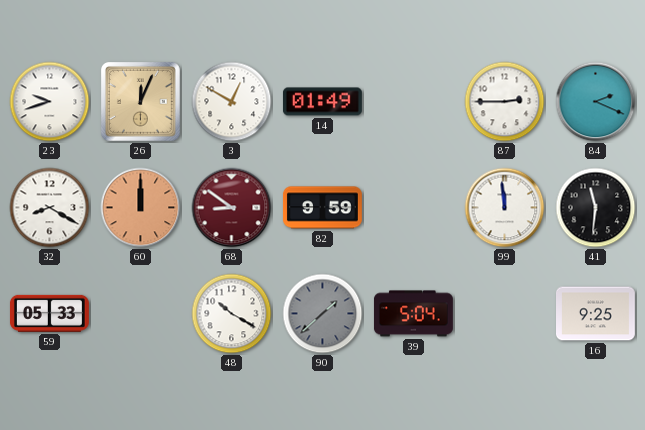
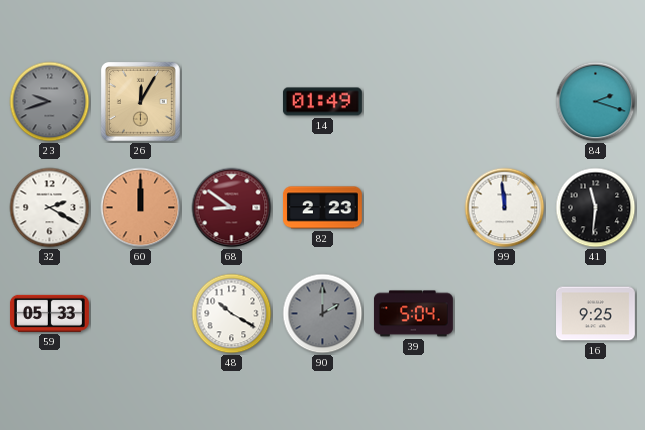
23 dial: white -> grey (50, 102)
26: 12:04 -> 12:05 (140, 101)
3: 12:50 -> none (232, 102)
87: 2:45 -> none (505, 102)
84: 2:19 -> 2:18 (596, 102)
32: 8:20 -> 2:20 (50, 208)
82: 9:59 -> 2:23 (322, 208)
90: 1:38 -> 2:00 (323, 314)
